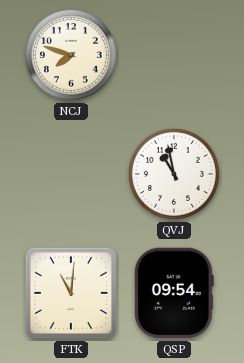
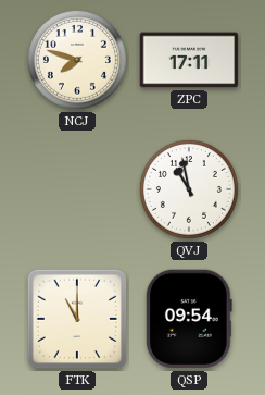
ZPC: none -> 17:11 (189, 60)
FTK: 11:01 -> 11:00 (77, 319)
